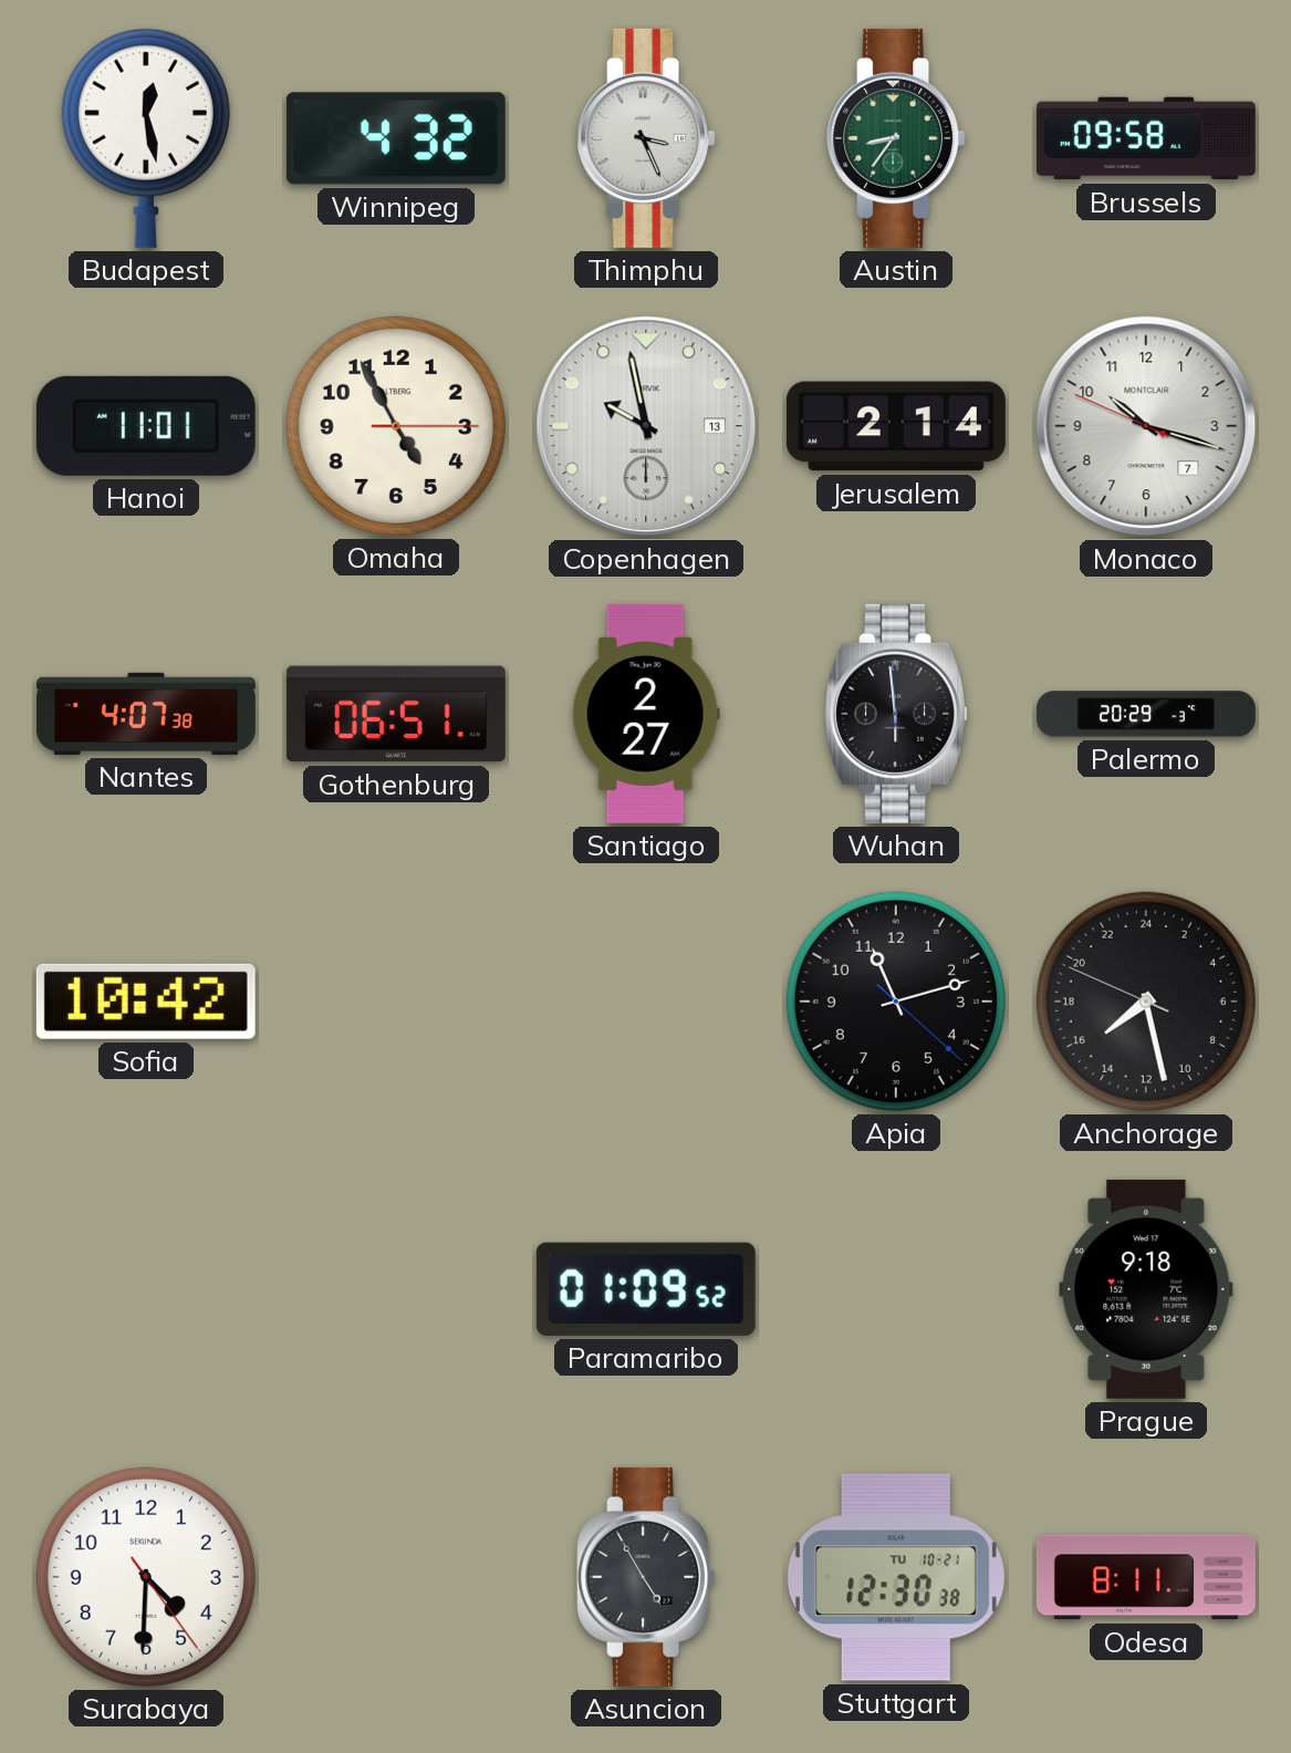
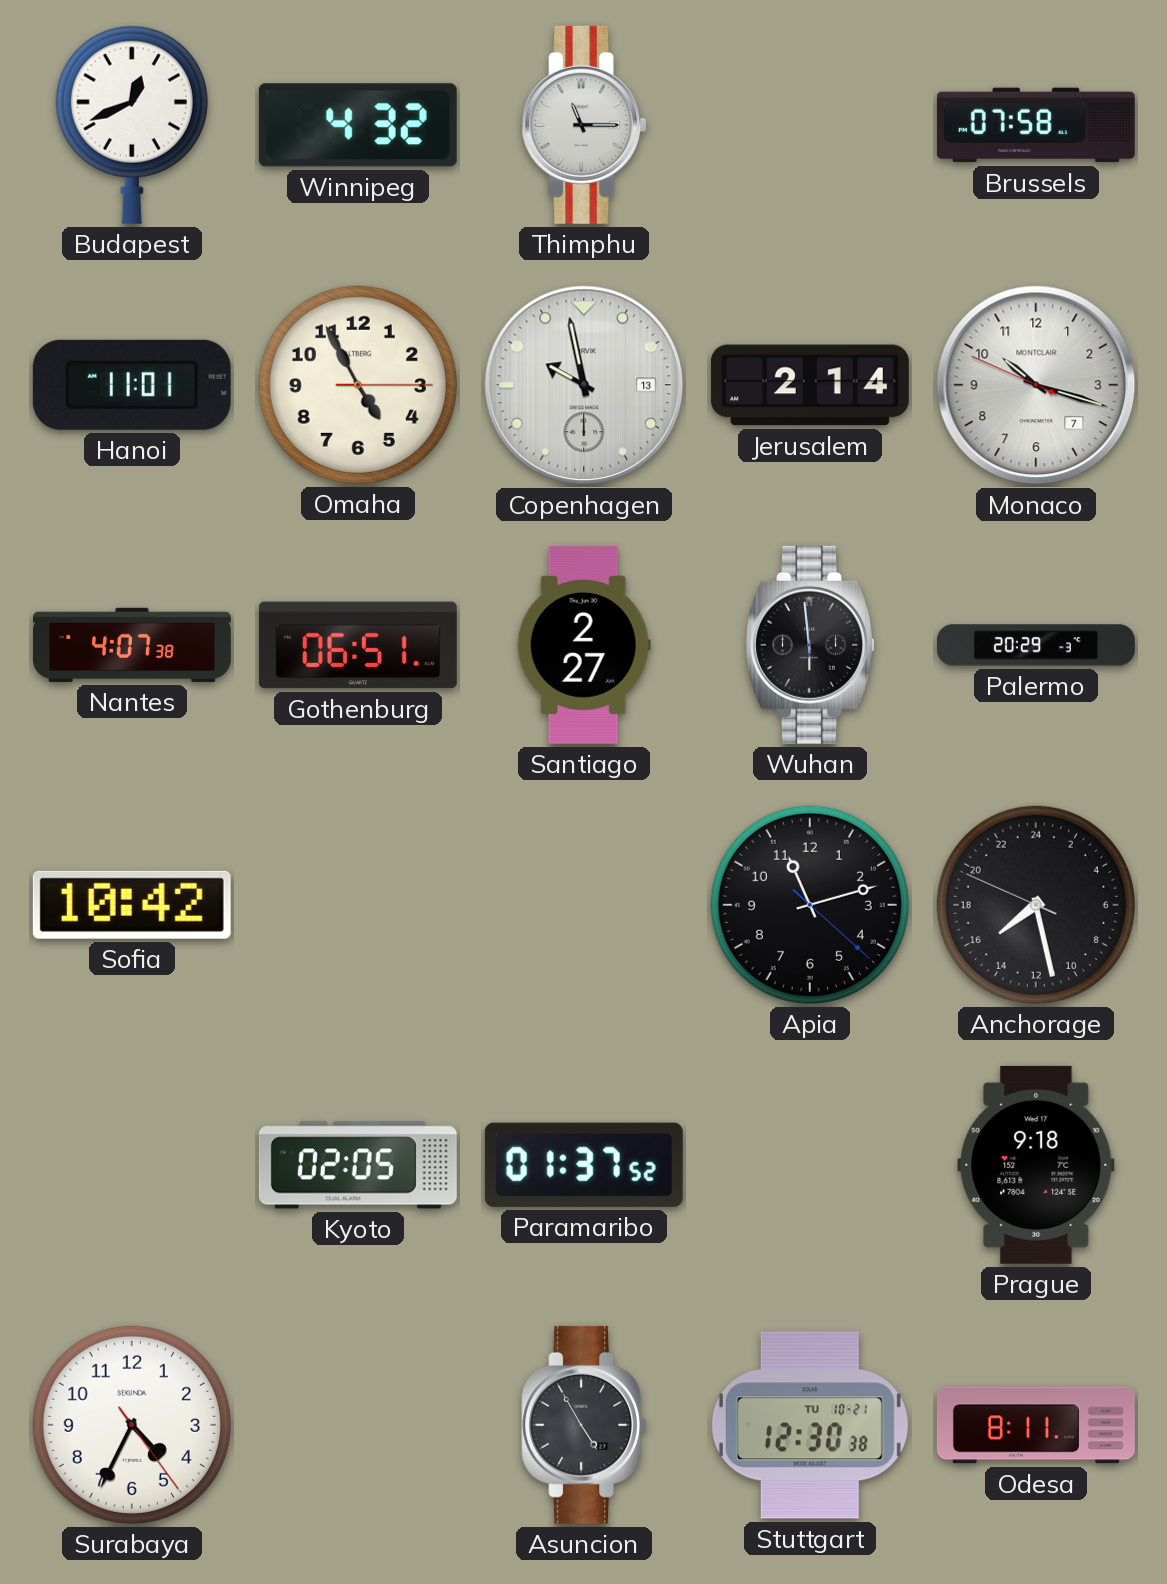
Budapest: 12:28 -> 12:41 (132, 125)
Thimphu: 3:26 -> 11:15 (584, 125)
Austin: 8:36 -> none (896, 138)
Brussels: 09:58 -> 07:58 (1036, 125)
Kyoto: none -> 02:05 (358, 1165)
Paramaribo: 01:09 -> 01:37 (584, 1165)
Surabaya: 4:30 -> 4:34 (132, 1425)
